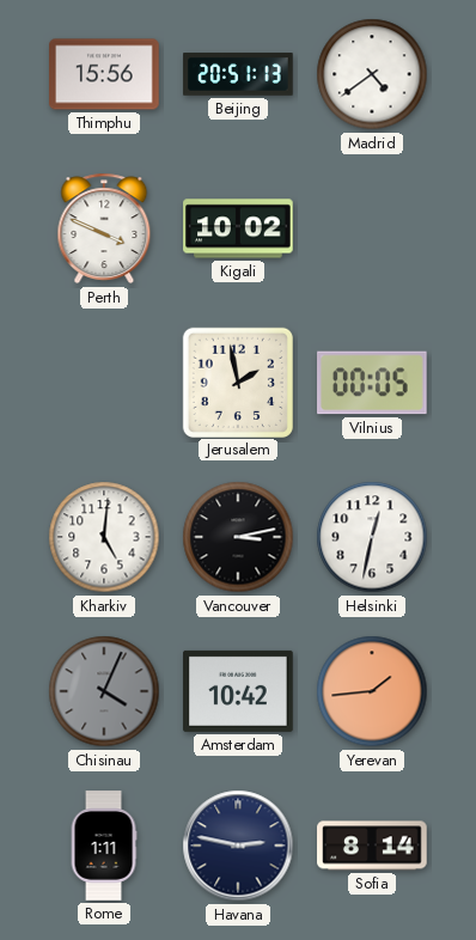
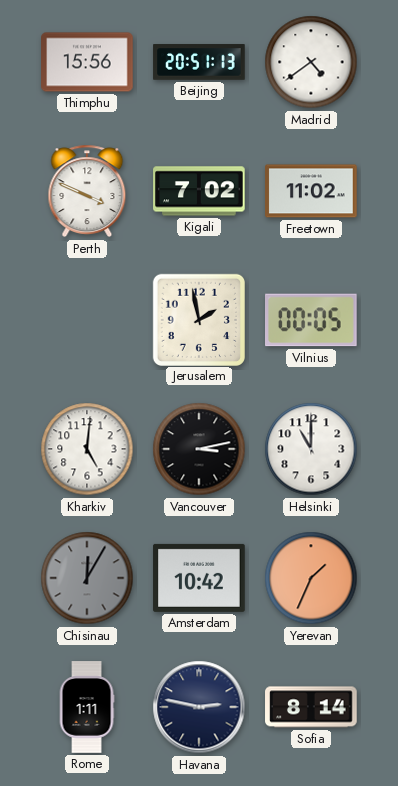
Kigali: 10:02 -> 7:02 (199, 191)
Freetown: none -> 11:02 (311, 191)
Helsinki: 12:32 -> 11:00 (311, 449)
Chisinau: 4:04 -> 12:05 (87, 578)
Yerevan: 1:44 -> 1:34 (311, 578)
